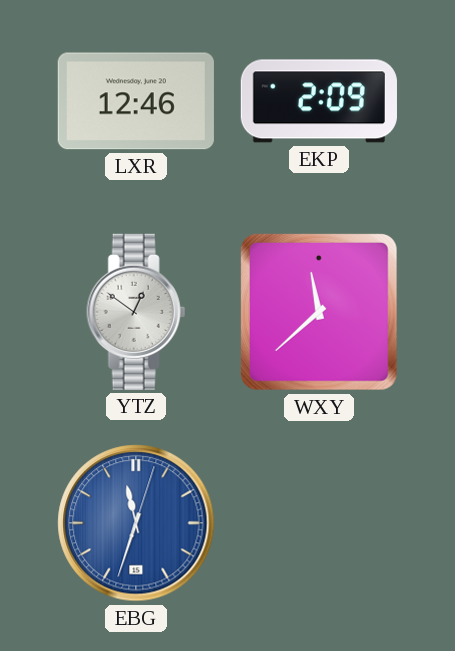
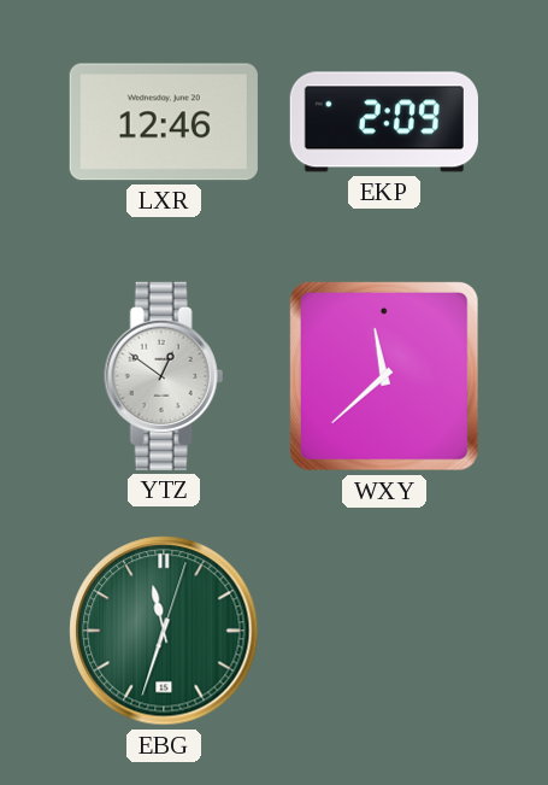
EBG dial: blue -> green (164, 631)
